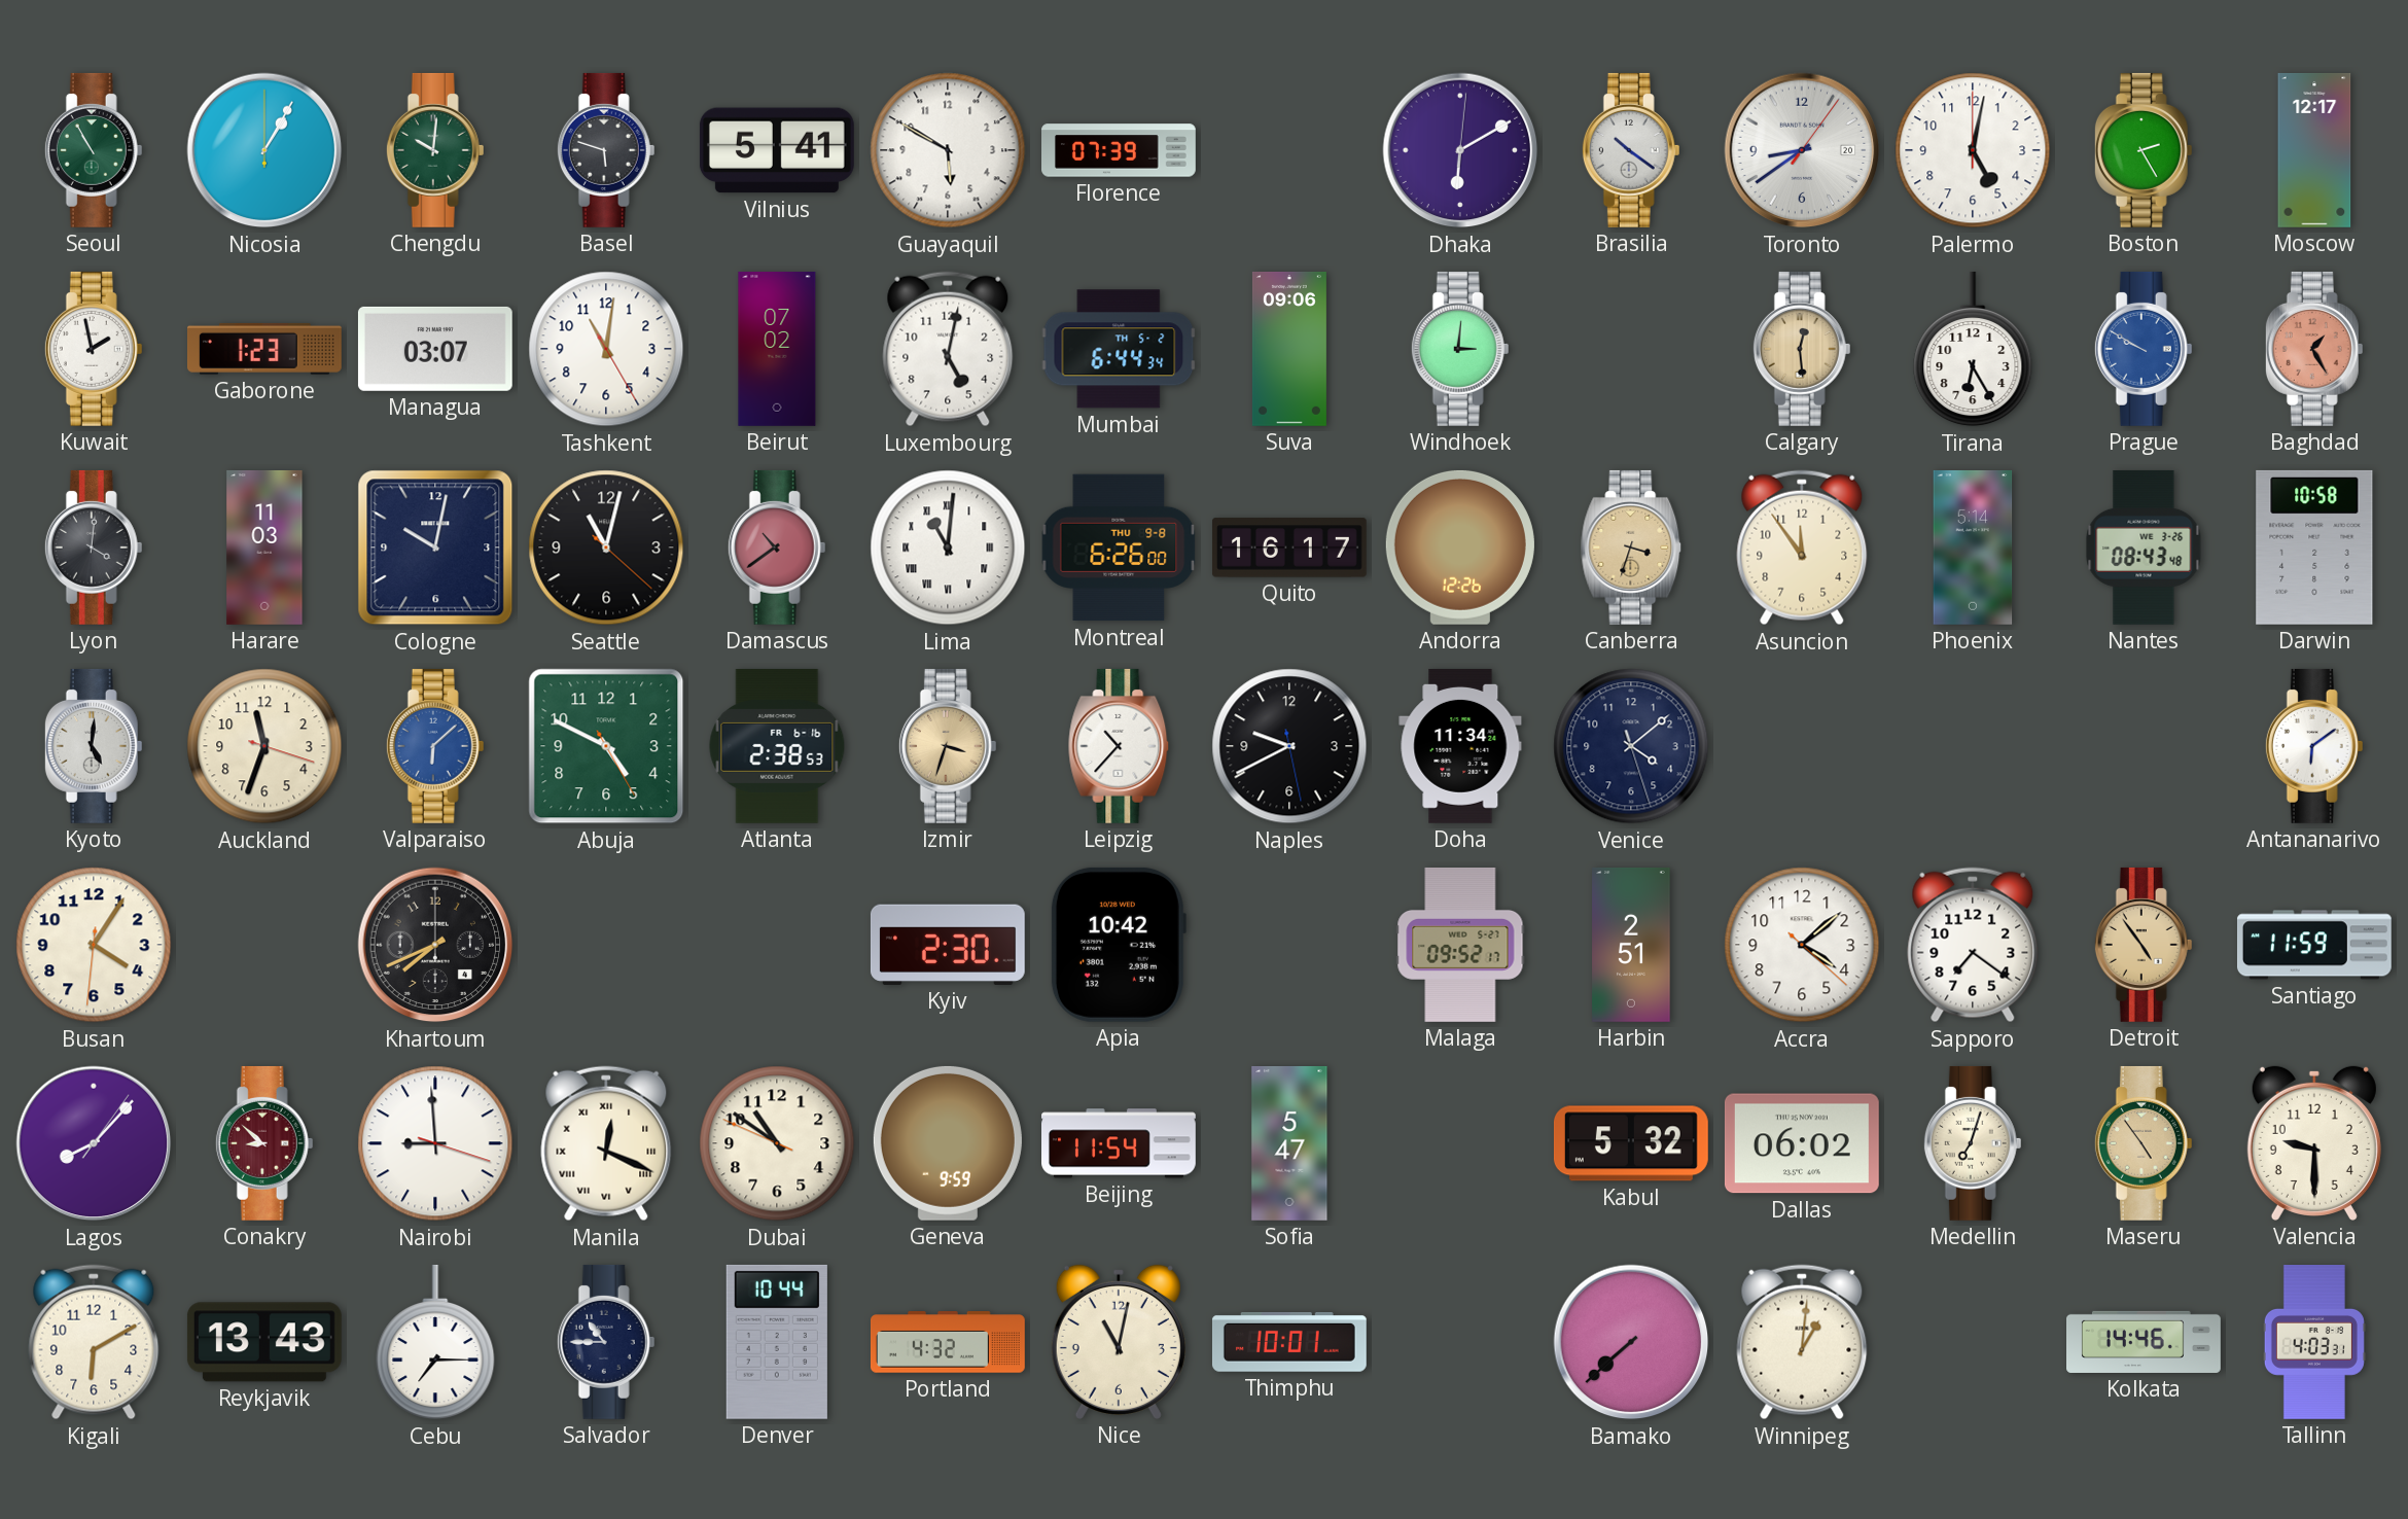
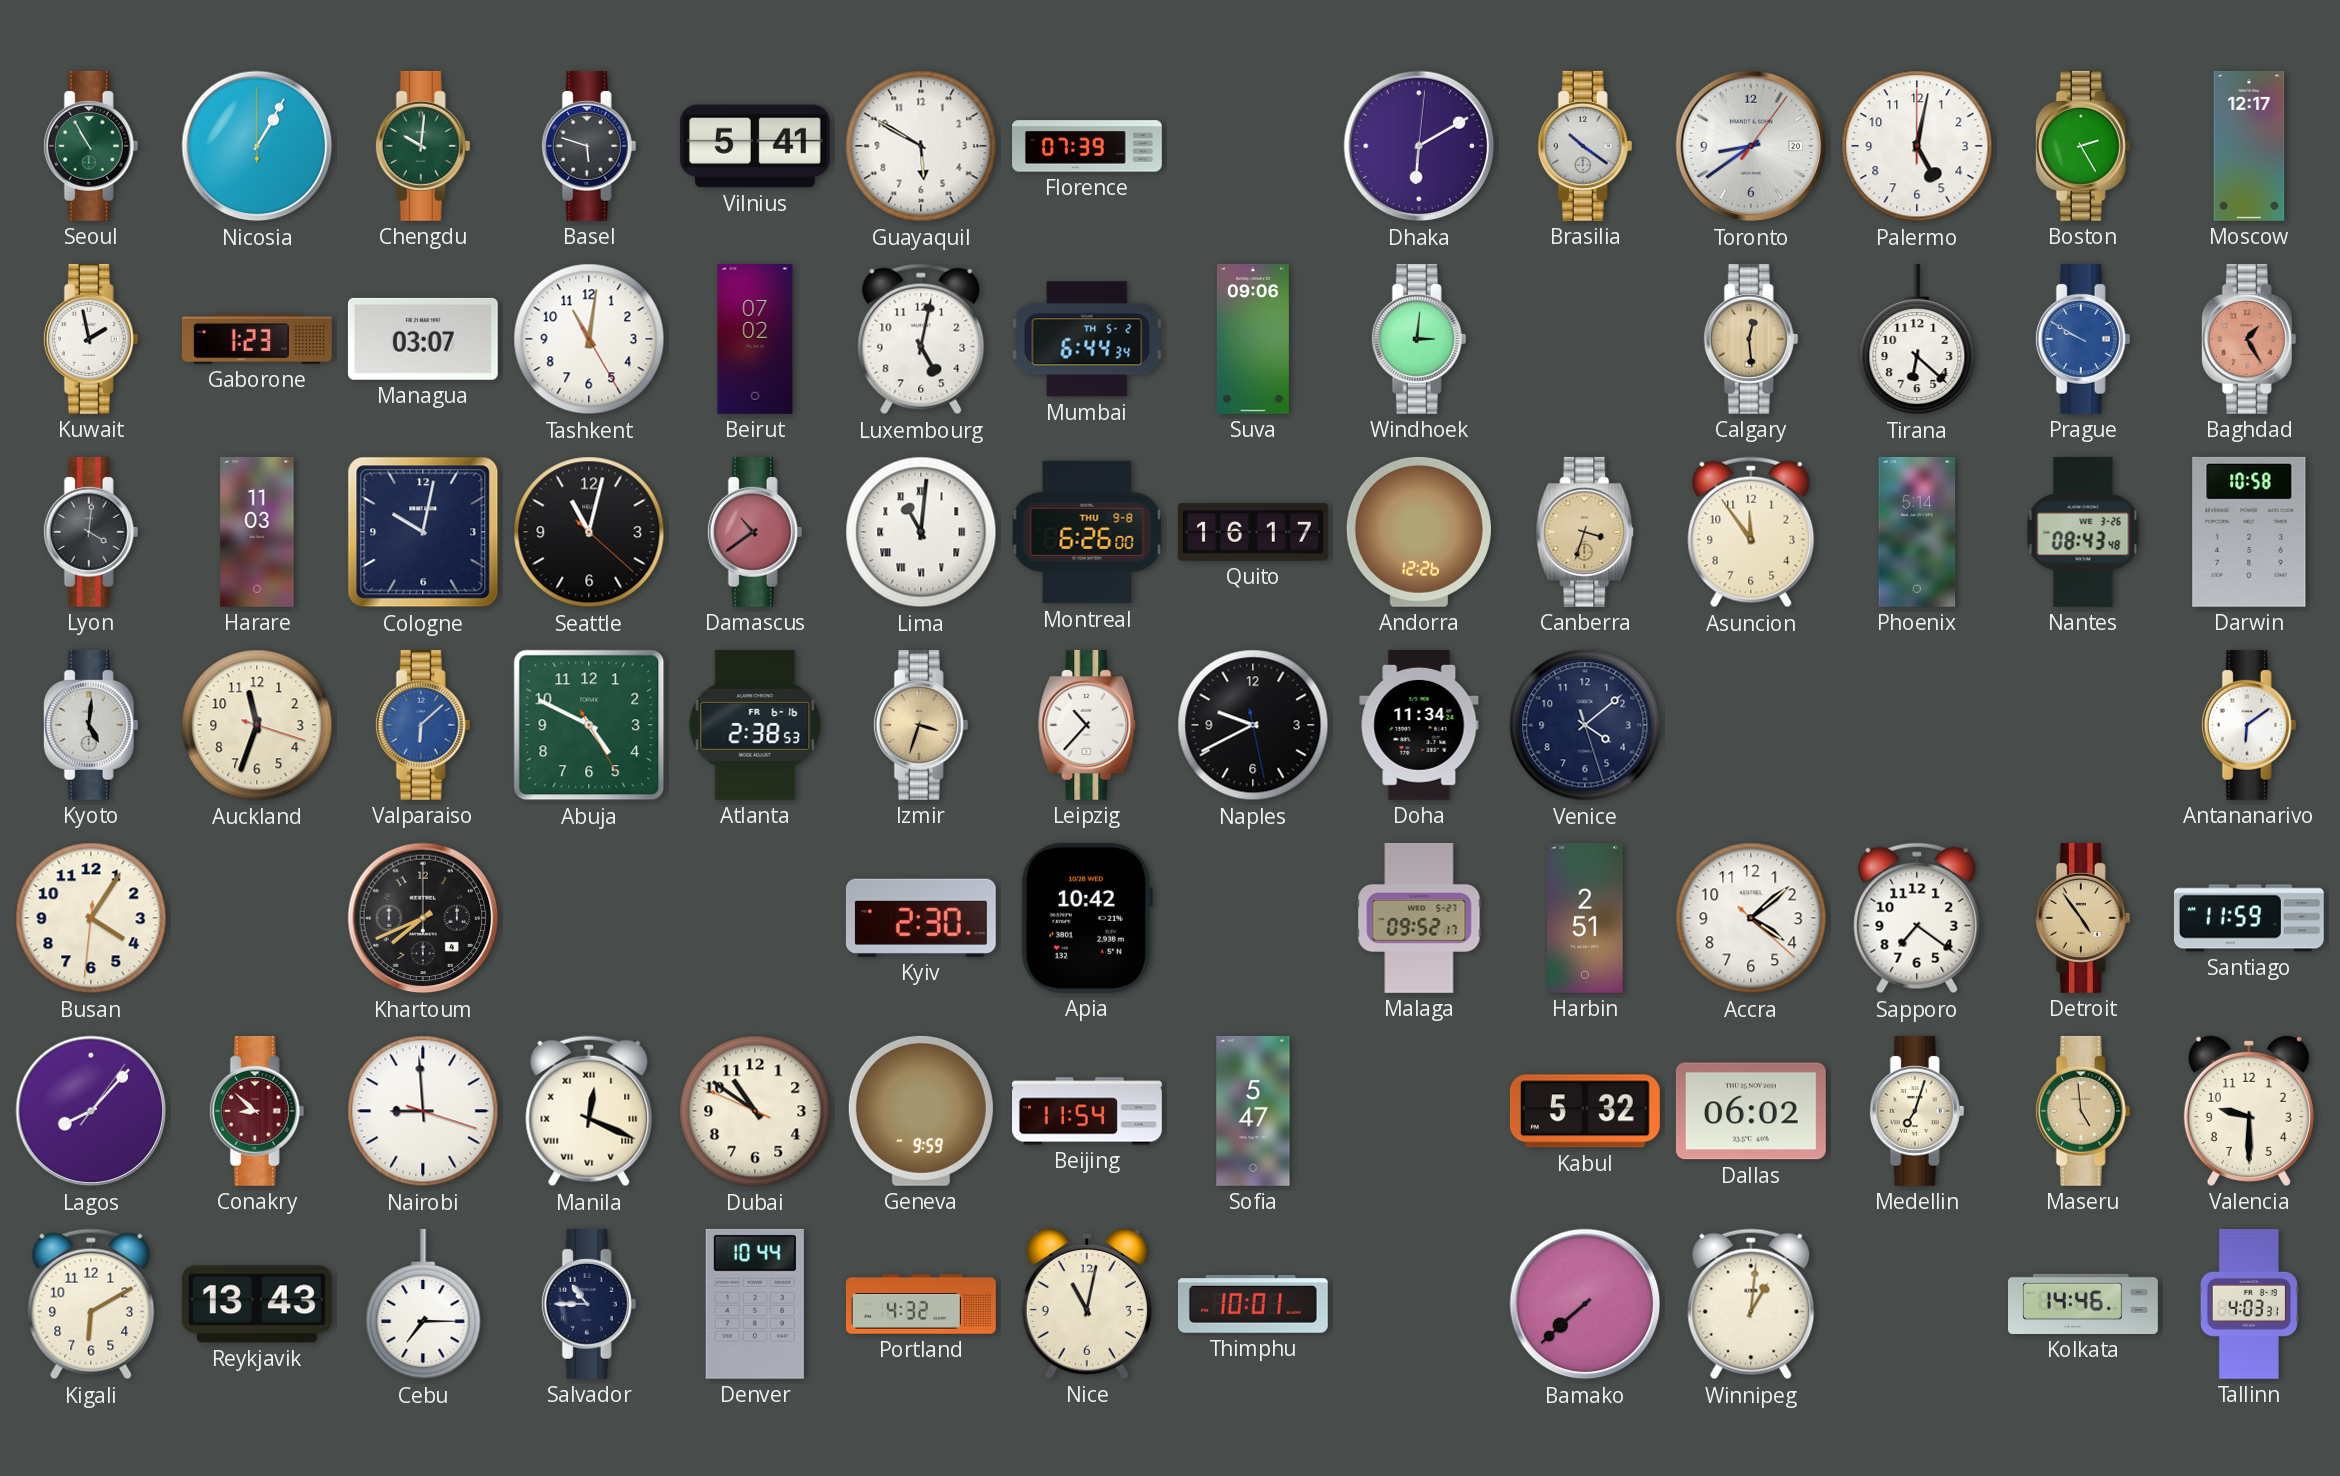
Tirana: 6:25 -> 6:22 (1917, 339)
Maseru: 4:54 -> 4:59 (2083, 1111)
